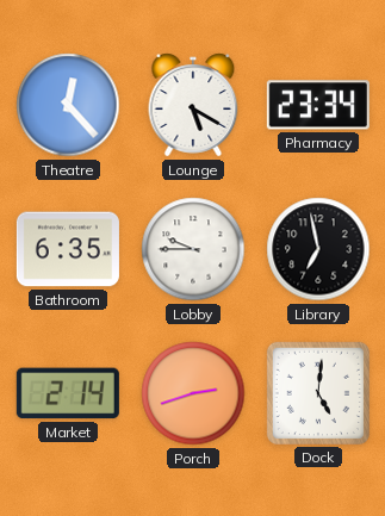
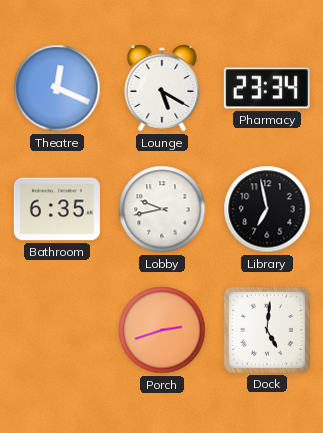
Theatre: 12:23 -> 12:19 (57, 88)
Lobby: 9:45 -> 9:43 (162, 209)
Market: 2:14 -> none (68, 393)
